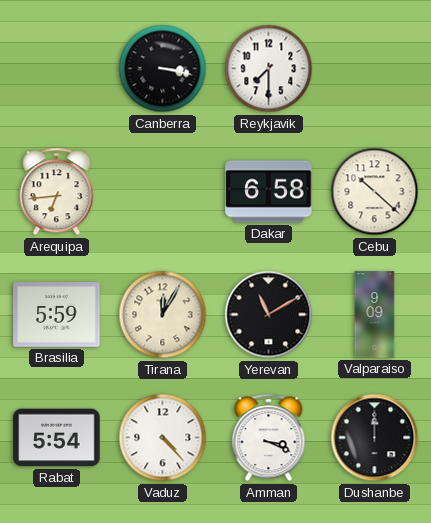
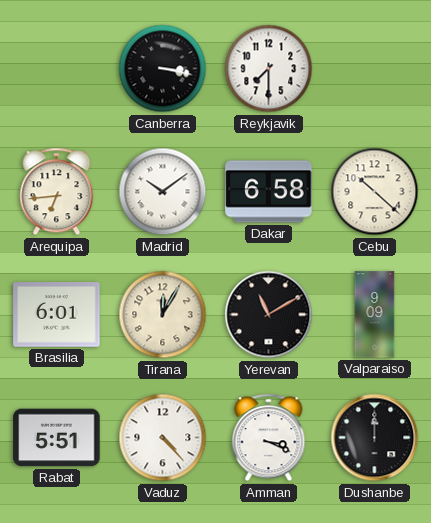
Madrid: none -> 10:09 (163, 192)
Brasilia: 5:59 -> 6:01 (57, 315)
Rabat: 5:54 -> 5:51 (57, 438)
